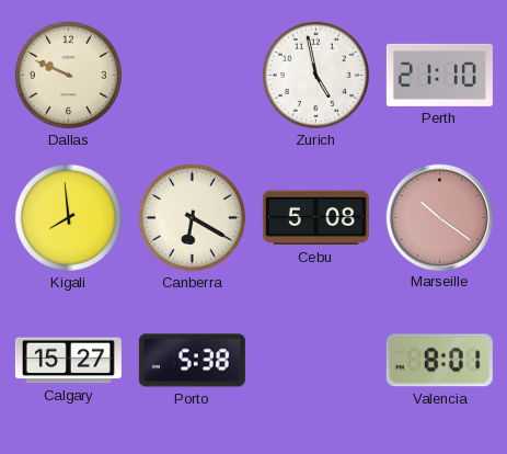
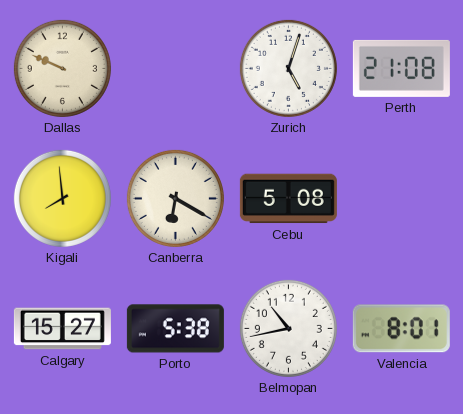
Zurich: 4:58 -> 5:03 (288, 68)
Perth: 21:10 -> 21:08 (401, 68)
Marseille: 10:21 -> none (439, 217)
Belmopan: none -> 10:43 (288, 328)
